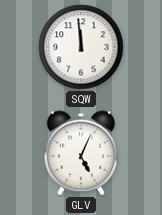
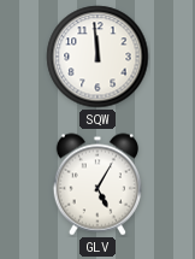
GLV: 5:04 -> 5:05 (96, 184)
